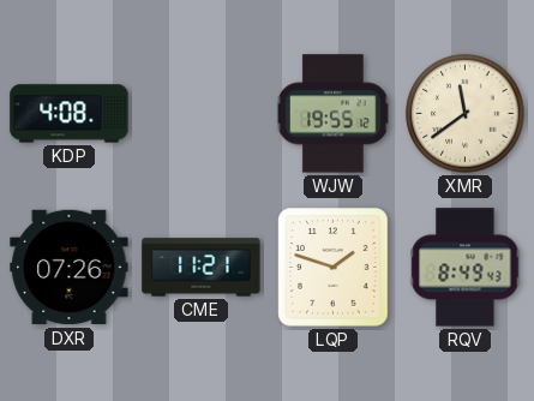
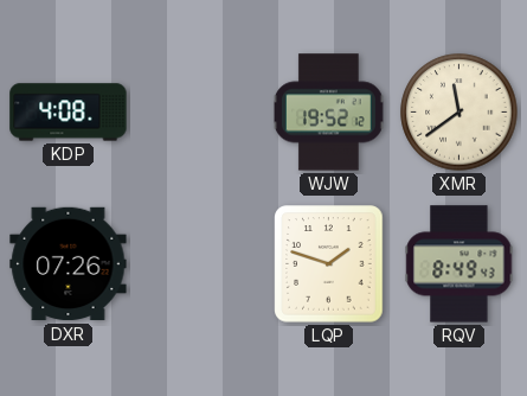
WJW: 19:55 -> 19:52 (329, 113)
CME: 11:21 -> none (202, 268)
